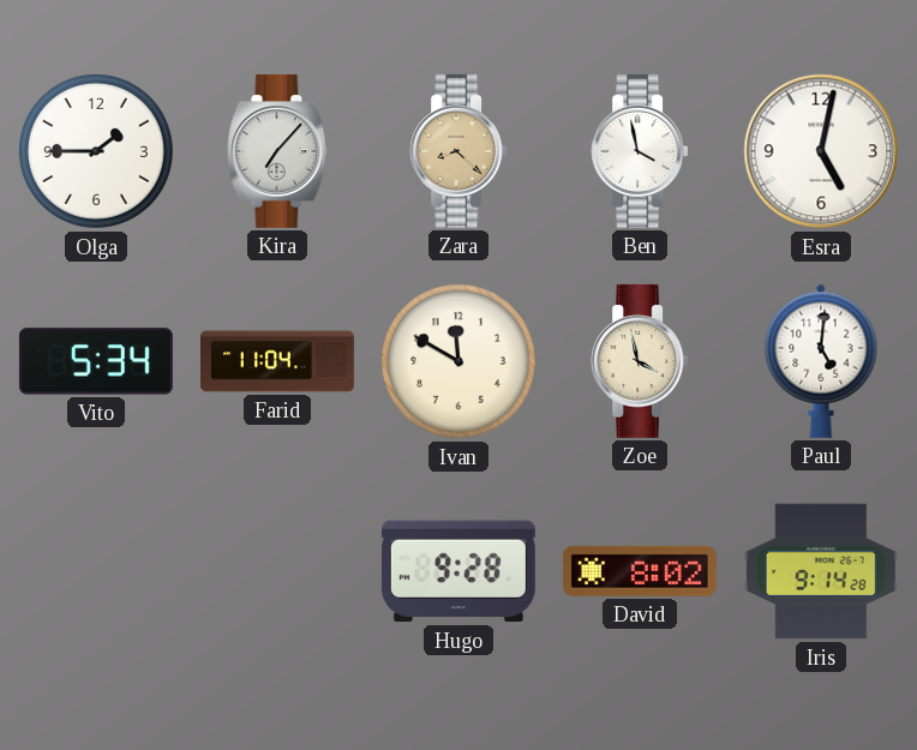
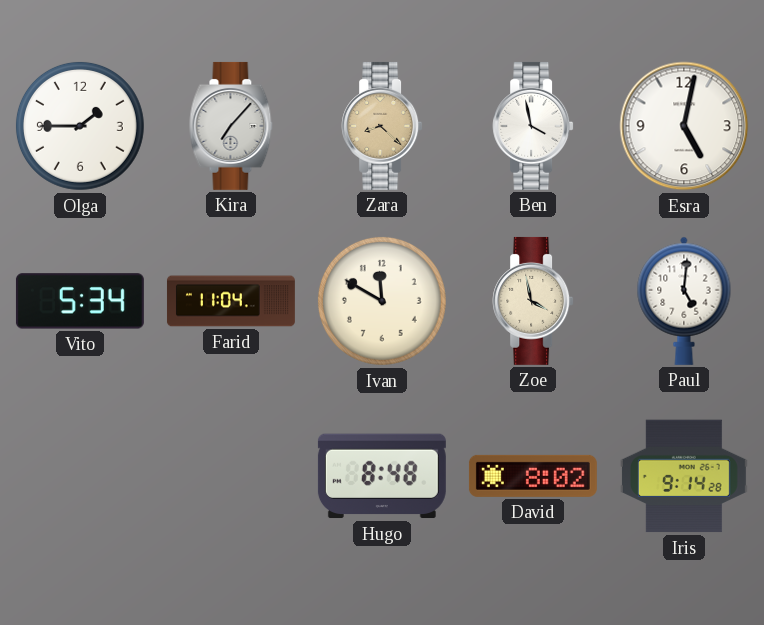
Hugo: 9:28 -> 8:48 (382, 476)
